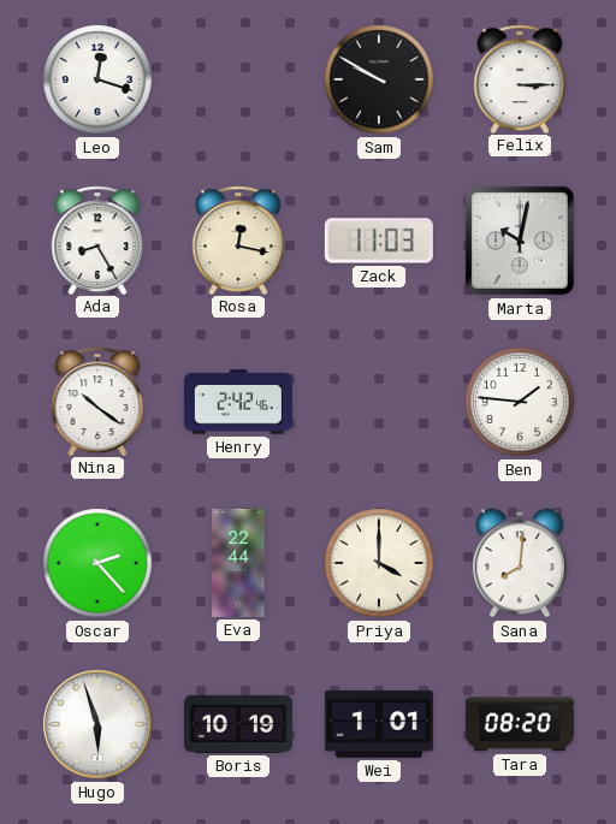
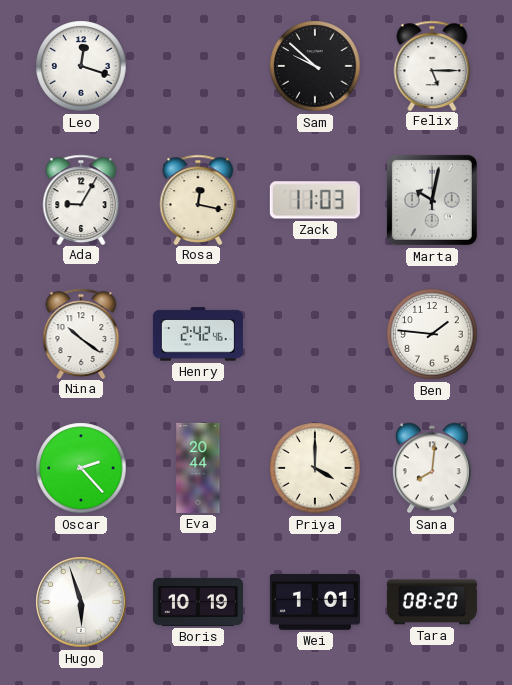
Sam: 9:50 -> 9:52 (315, 66)
Felix: 3:15 -> 5:15 (432, 65)
Ada: 8:25 -> 9:05 (81, 199)
Eva: 22:44 -> 20:44 (198, 468)
